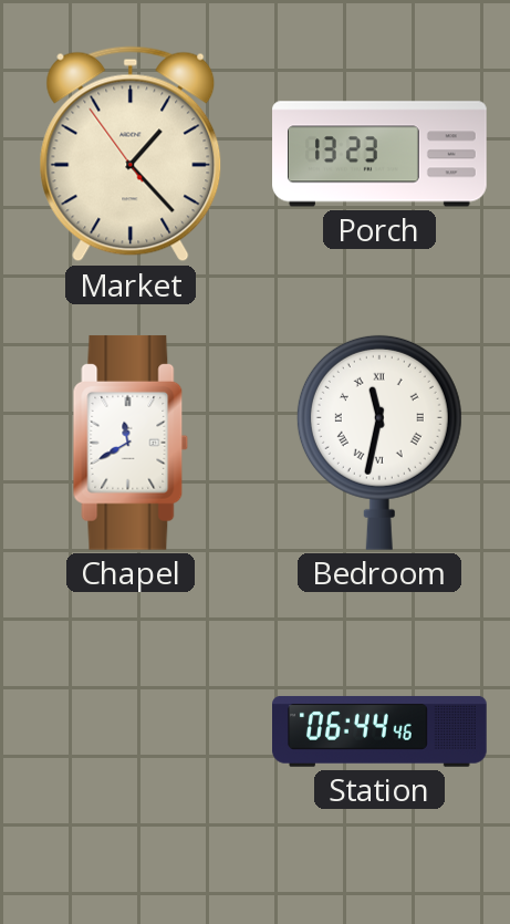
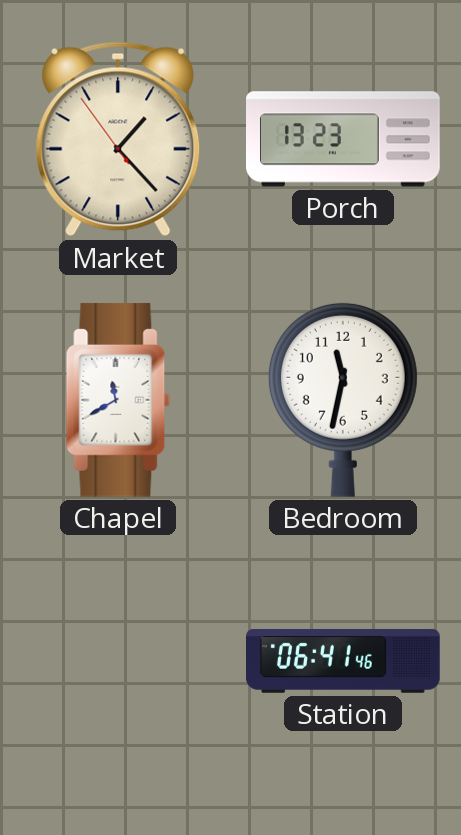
Bedroom numerals: Roman -> Arabic (343, 400)
Station: 06:44 -> 06:41 (343, 661)
